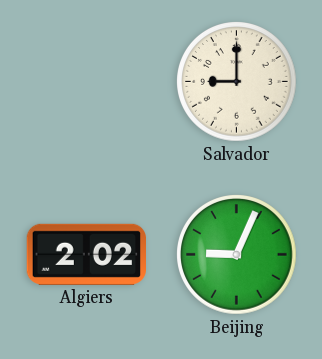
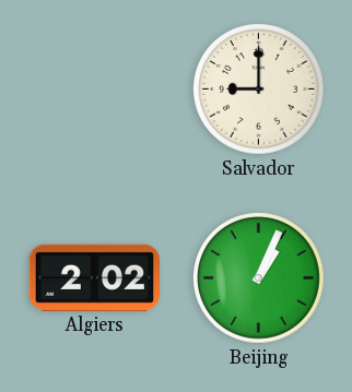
Beijing: 9:04 -> 1:04 (259, 278)
